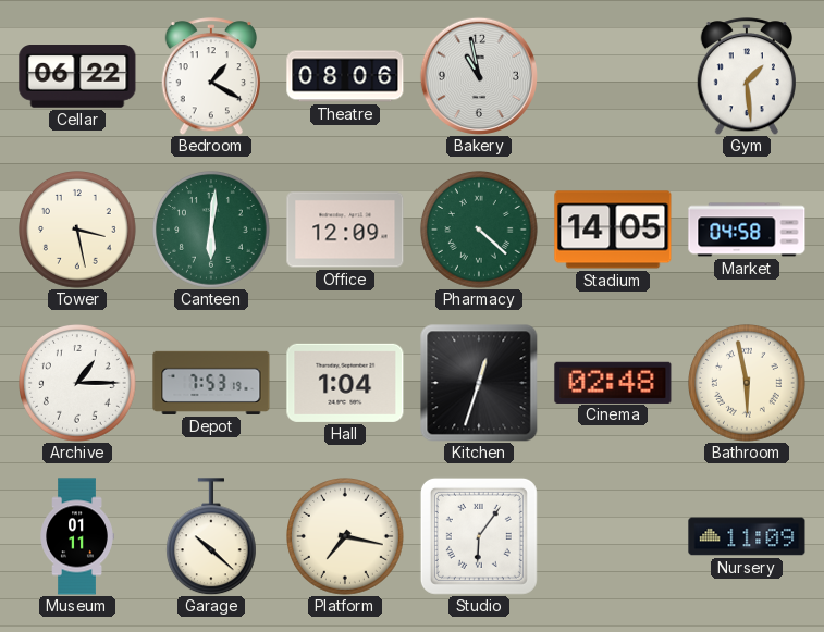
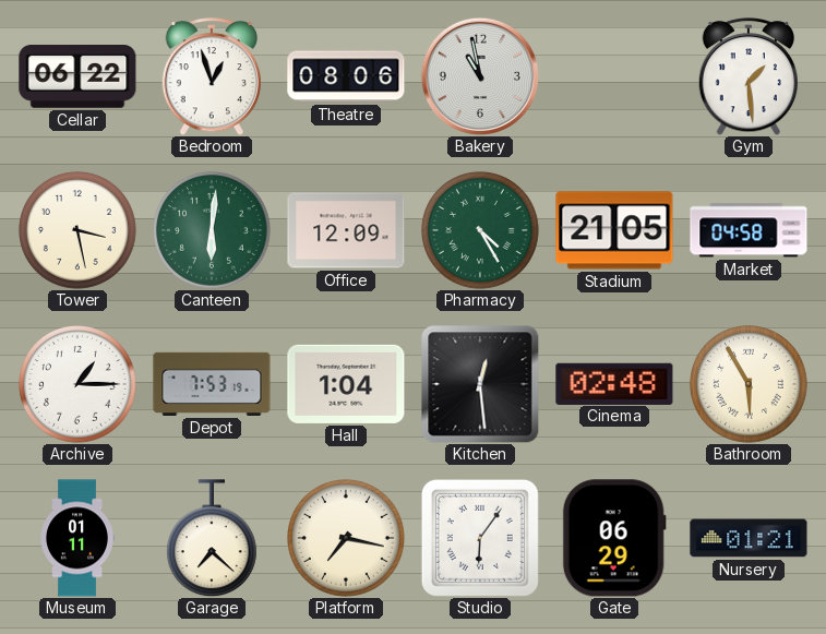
Bedroom: 1:20 -> 12:57 (211, 76)
Pharmacy: 4:22 -> 4:25 (481, 231)
Stadium: 14:05 -> 21:05 (614, 230)
Kitchen: 12:33 -> 12:29 (480, 384)
Bathroom: 5:58 -> 5:55 (750, 385)
Garage: 10:22 -> 7:22 (212, 538)
Gate: none -> 06:29 (614, 538)
Nursery: 11:09 -> 01:21 (749, 538)
